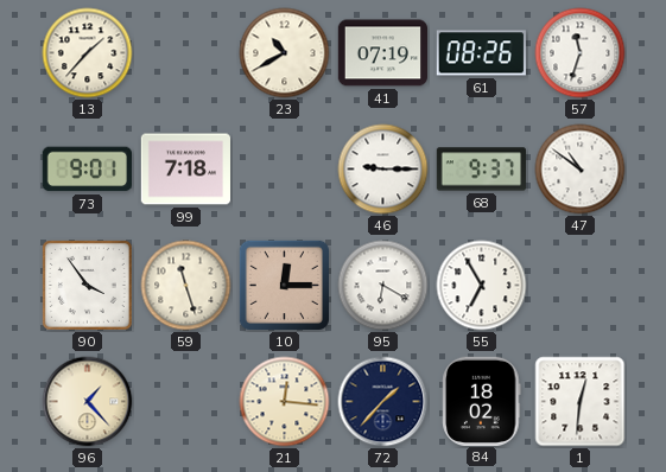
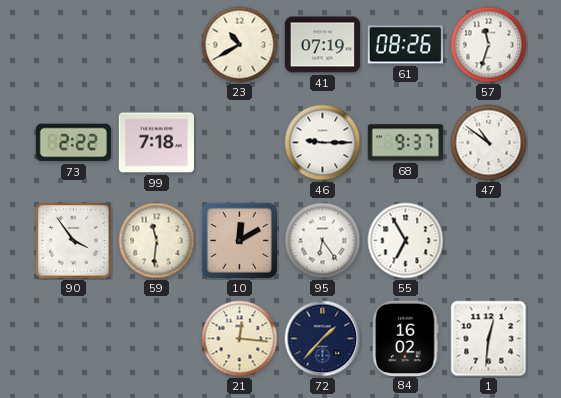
13: 1:37 -> none (88, 53)
73: 9:01 -> 2:22 (73, 143)
59: 11:27 -> 11:31 (157, 241)
10: 12:15 -> 12:10 (239, 240)
95: 6:20 -> 6:24 (323, 241)
96: 1:23 -> none (88, 402)
84: 18:02 -> 16:02 (406, 338)
